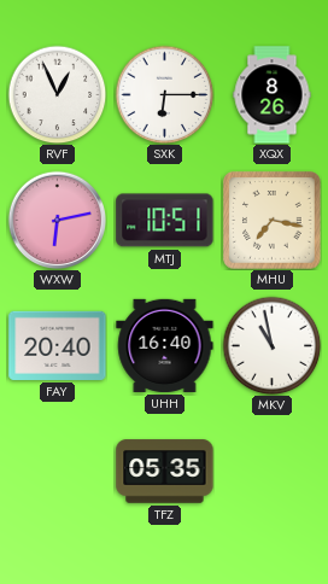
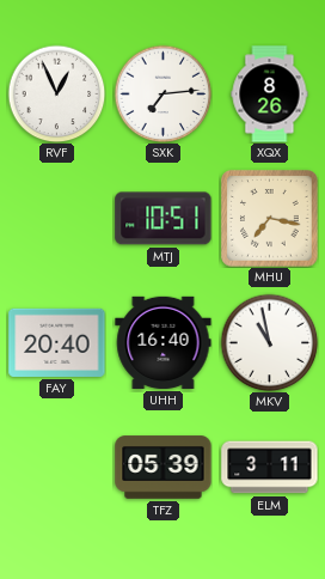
SXK: 6:15 -> 7:14 (162, 93)
WXW: 6:13 -> none (57, 220)
TFZ: 05:35 -> 05:39 (164, 468)
ELM: none -> 3:11 (270, 468)
